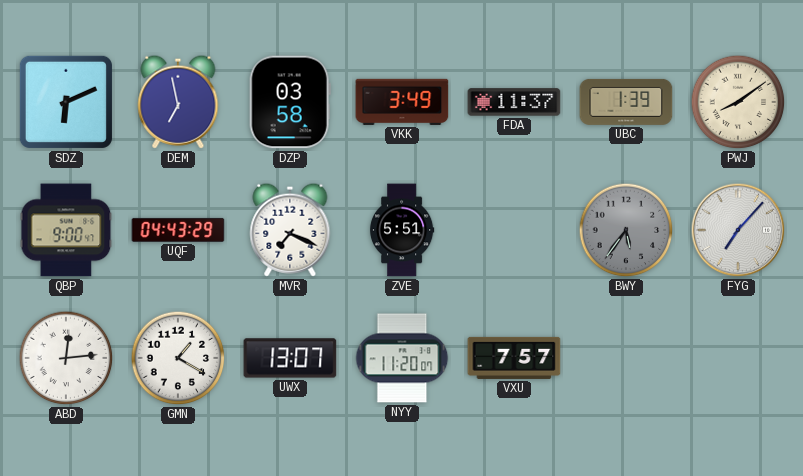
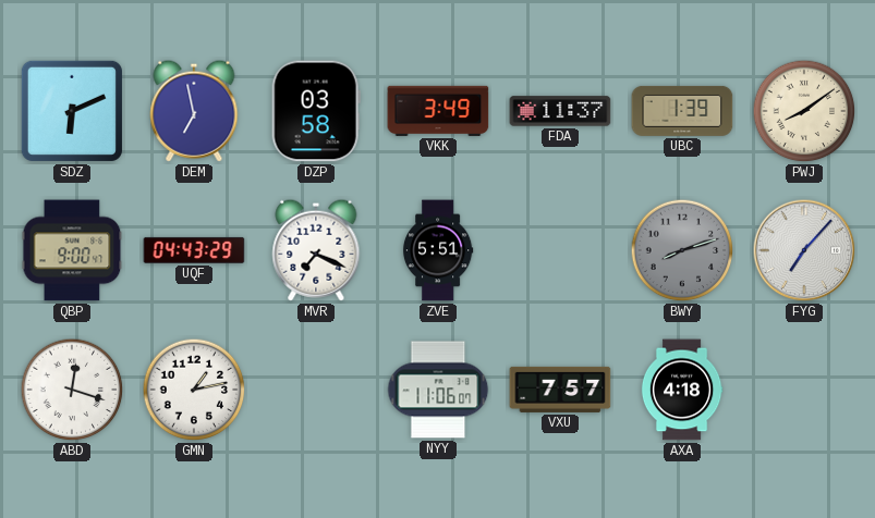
BWY: 5:36 -> 8:12 (682, 250)
ABD: 12:14 -> 12:18 (72, 390)
GMN: 1:20 -> 1:13 (194, 390)
UWX: 13:07 -> none (290, 358)
NYY: 11:20 -> 11:06 (438, 390)
AXA: none -> 4:18 (682, 390)
